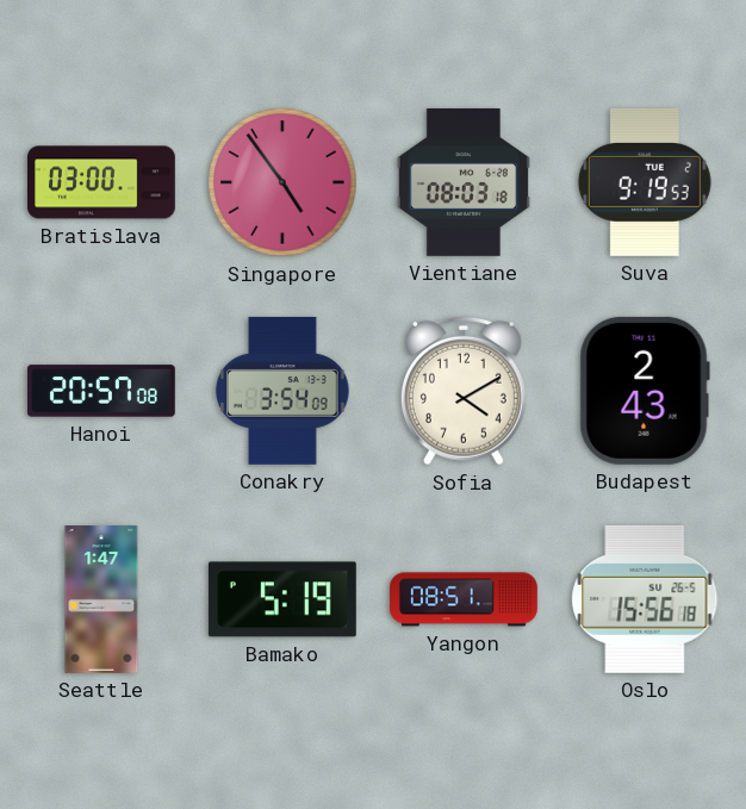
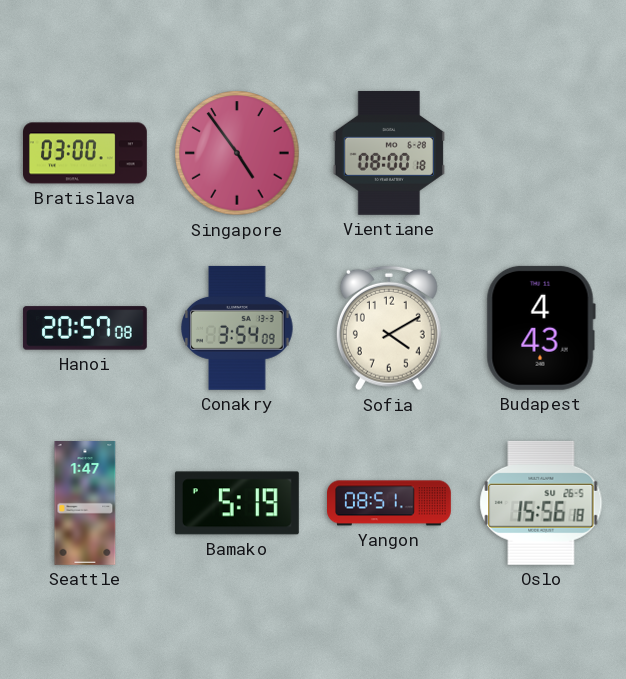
Vientiane: 08:03 -> 08:00 (389, 153)
Suva: 9:19 -> none (645, 182)
Budapest: 2:43 -> 4:43 (541, 328)
